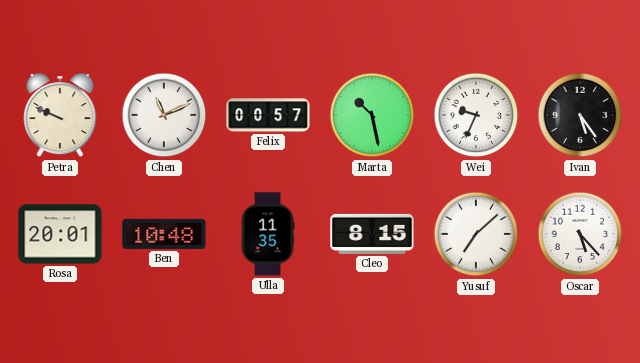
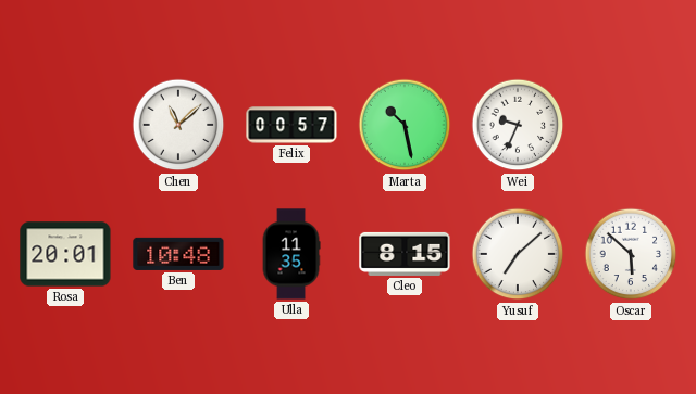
Petra: 9:49 -> none (60, 116)
Chen: 11:11 -> 11:08 (178, 125)
Ivan: 5:24 -> none (580, 115)
Oscar: 5:23 -> 5:52 (631, 254)
